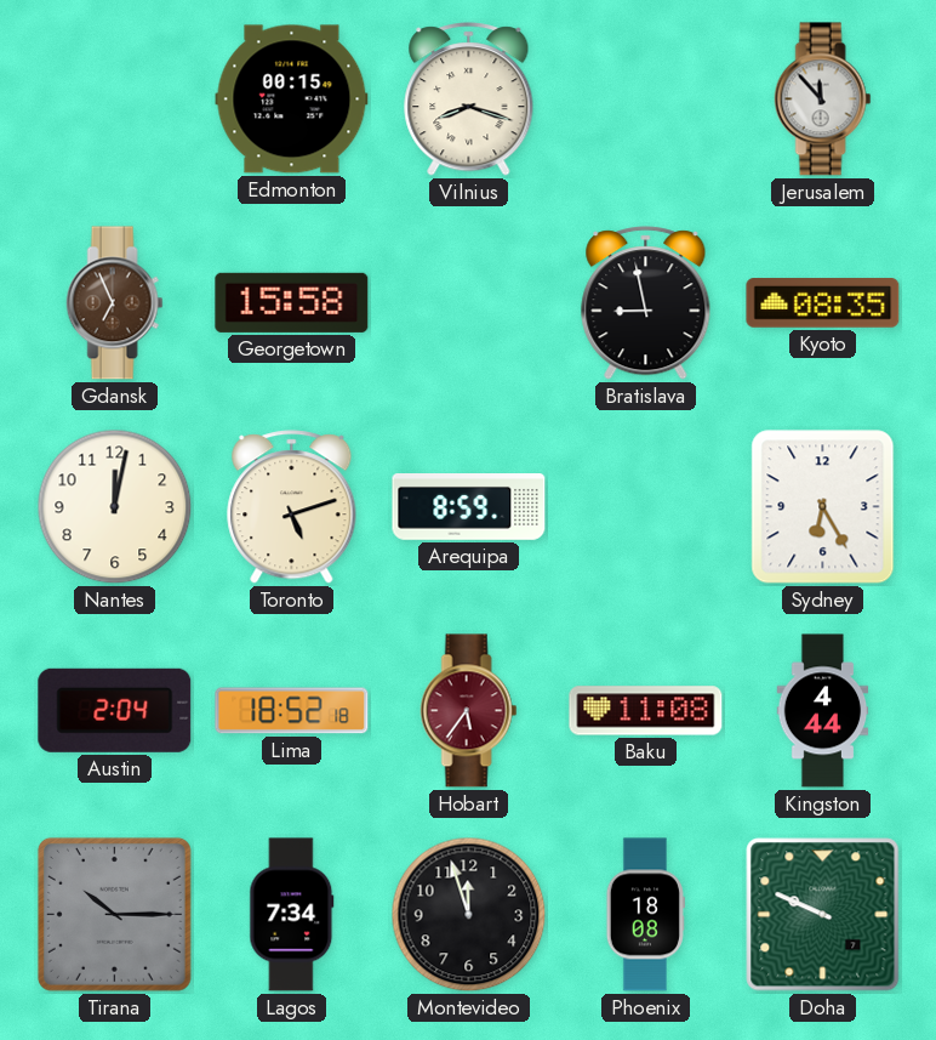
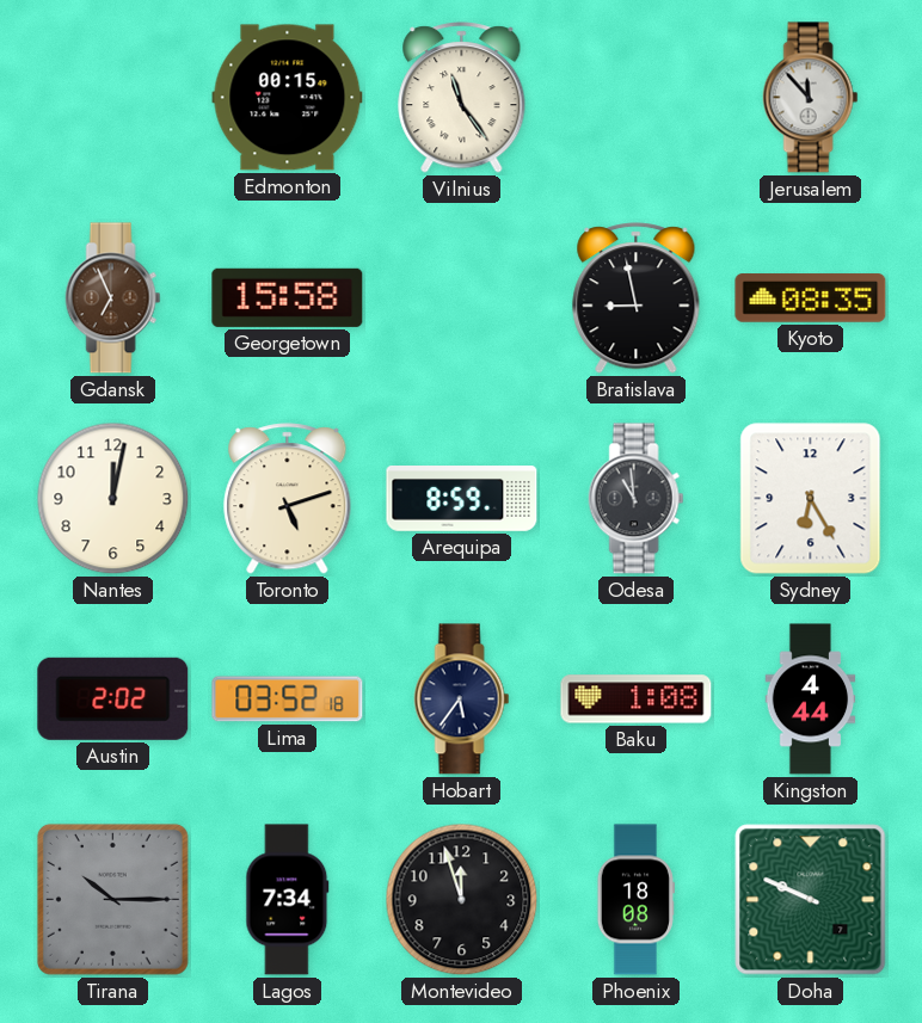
Vilnius: 8:18 -> 11:24 (462, 98)
Odesa: none -> 10:59 (637, 499)
Austin: 2:04 -> 2:02 (113, 698)
Lima: 18:52 -> 03:52 (288, 700)
Hobart dial: burgundy -> navy (462, 700)
Baku: 11:08 -> 1:08 (637, 700)
